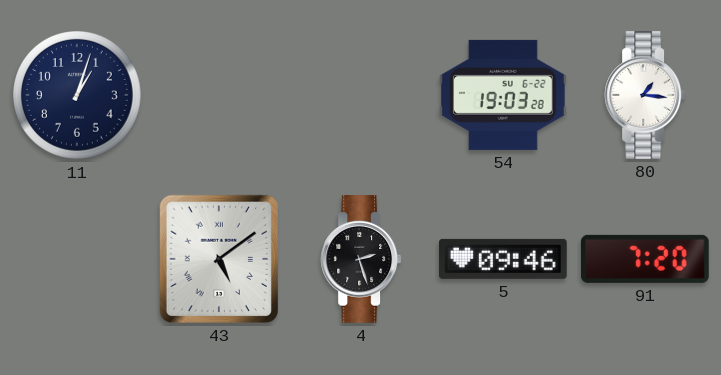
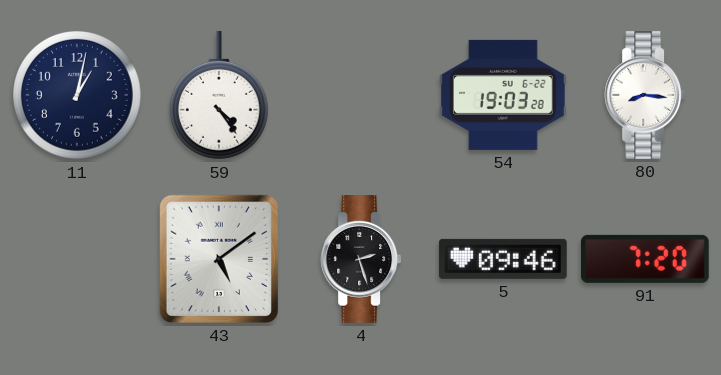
11: 1:03 -> 1:02 (78, 96)
59: none -> 4:24 (219, 95)
80: 1:16 -> 8:16 (645, 96)
